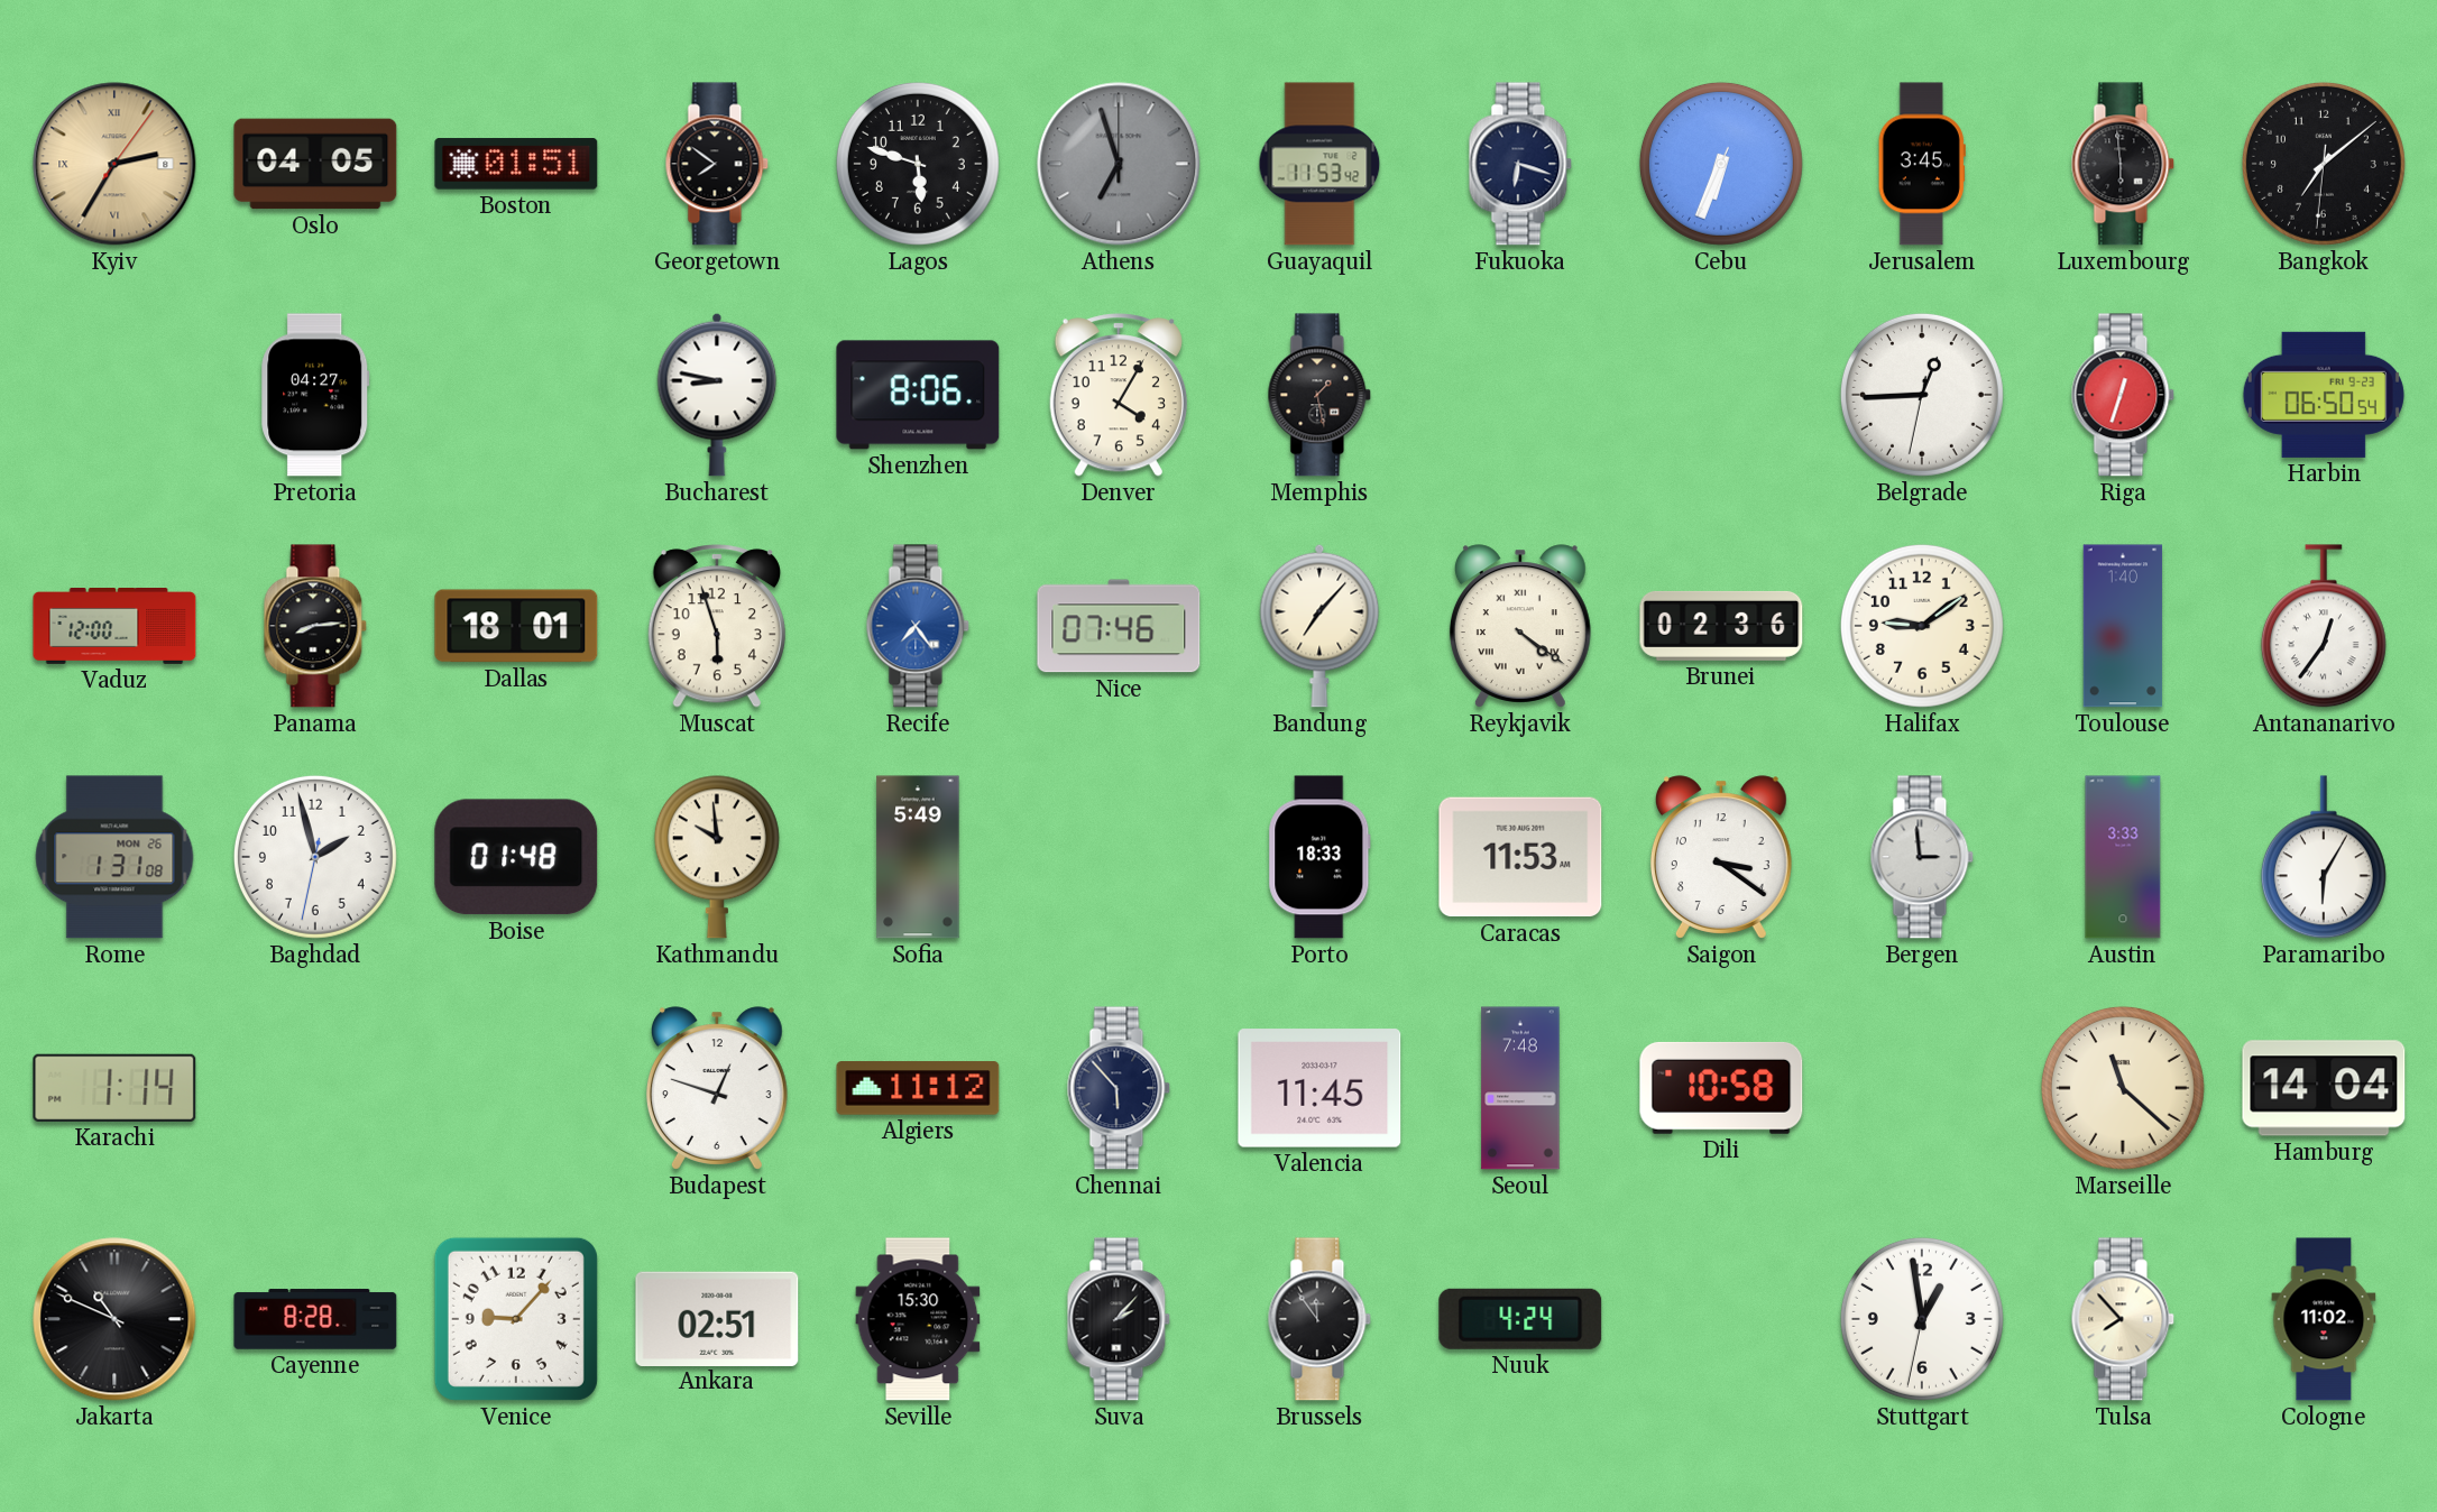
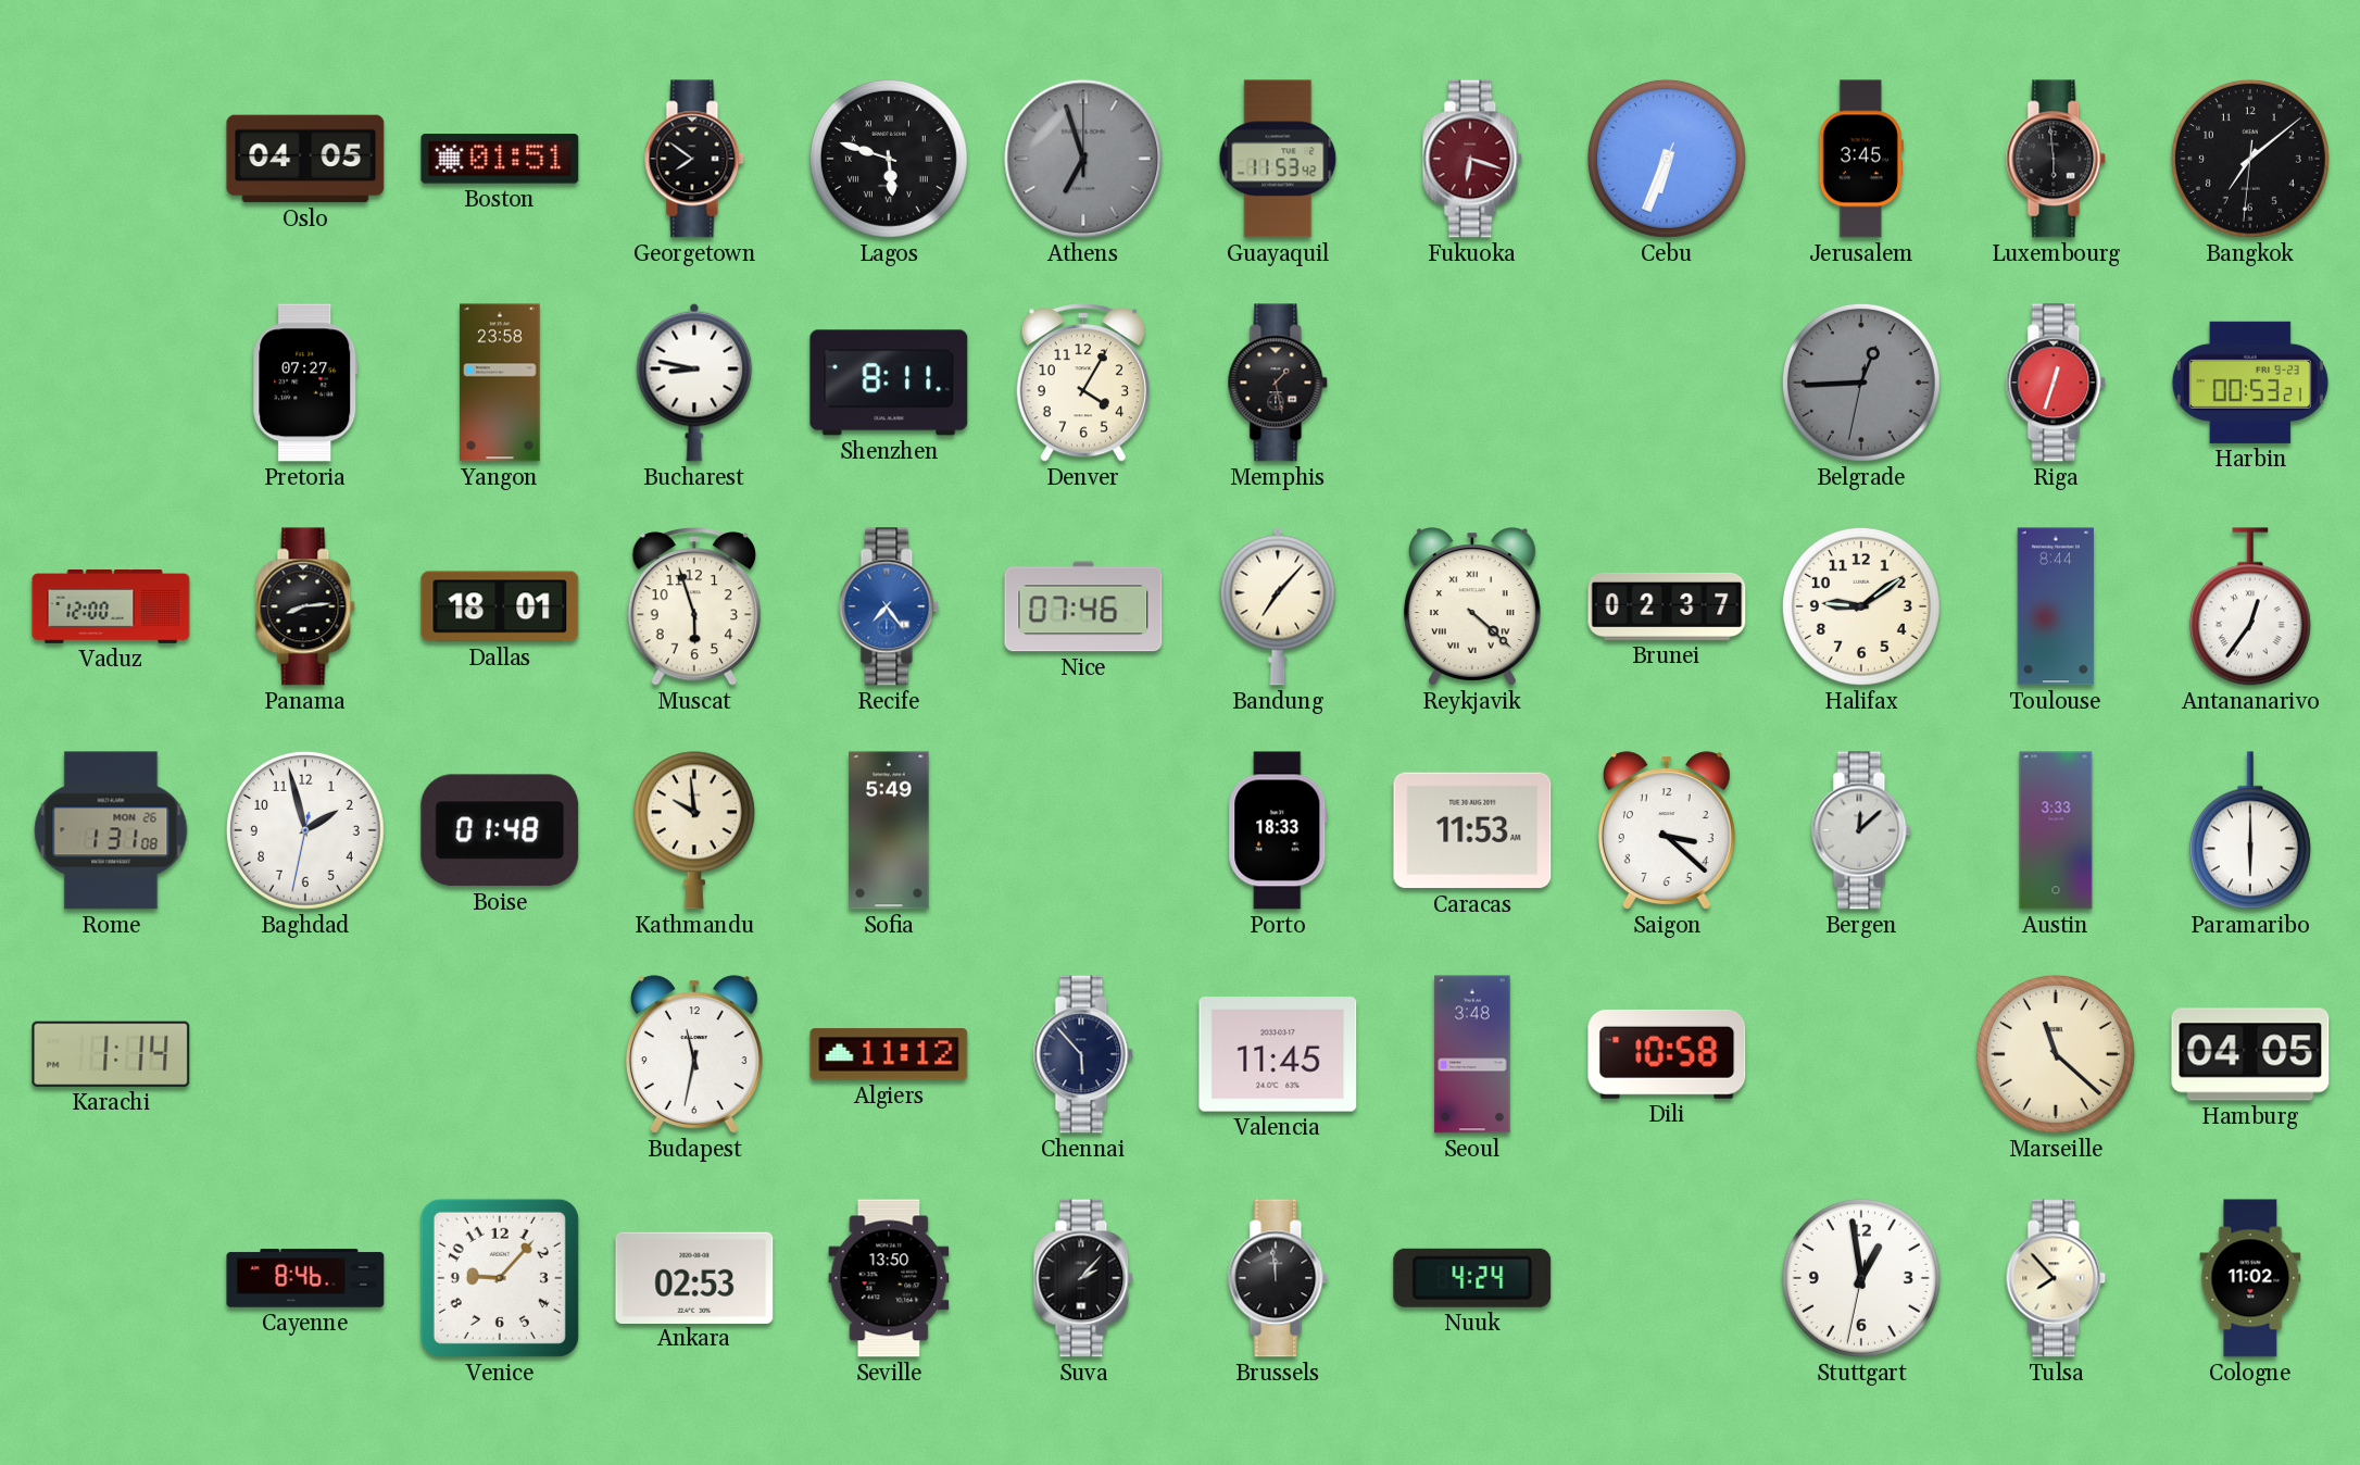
Kyiv: 2:35 -> none (114, 164)
Lagos numerals: Arabic -> Roman (889, 159)
Fukuoka dial: navy -> burgundy (1472, 159)
Pretoria: 04:27 -> 07:27 (305, 383)
Yangon: none -> 23:58 (500, 383)
Shenzhen: 8:06 -> 8:11 (889, 383)
Belgrade dial: white -> grey (1861, 383)
Harbin: 06:50 -> 00:53 (2250, 383)
Reykjavik: 4:21 -> 4:22 (1472, 606)
Brunei: 02:36 -> 02:37 (1667, 606)
Toulouse: 1:40 -> 8:44 (2056, 606)
Saigon: 3:21 -> 3:22 (1667, 830)
Bergen: 2:59 -> 12:08 (1861, 830)
Paramaribo: 6:05 -> 6:00 (2250, 830)
Budapest: 12:48 -> 11:32 (694, 1054)
Seoul: 7:48 -> 3:48 (1472, 1054)
Hamburg: 14:04 -> 04:05 (2250, 1054)
Jakarta: 10:49 -> none (114, 1319)
Cayenne: 8:28 -> 8:46 (305, 1278)
Ankara: 02:51 -> 02:53 (694, 1277)
Seville: 15:30 -> 13:50 (889, 1278)
Brussels: 11:54 -> 11:59 (1278, 1278)
